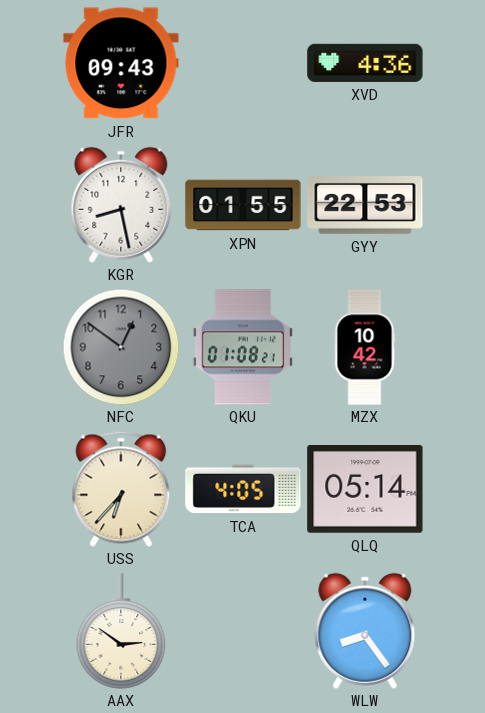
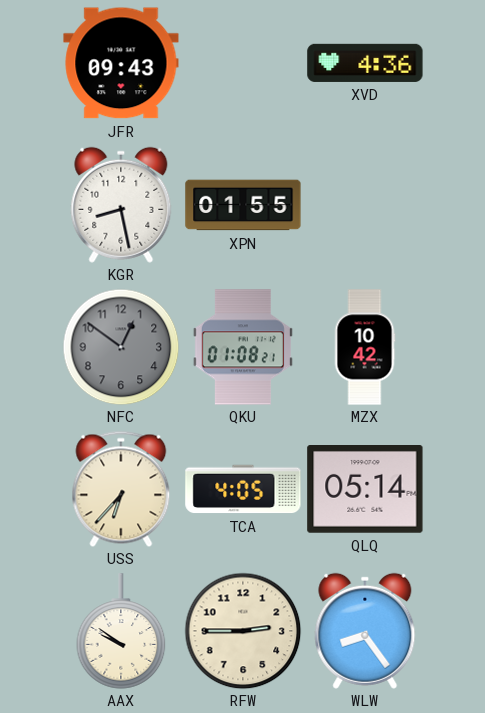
GYY: 22:53 -> none (365, 206)
AAX: 2:51 -> 9:51 (121, 631)
RFW: none -> 2:45 (243, 631)
